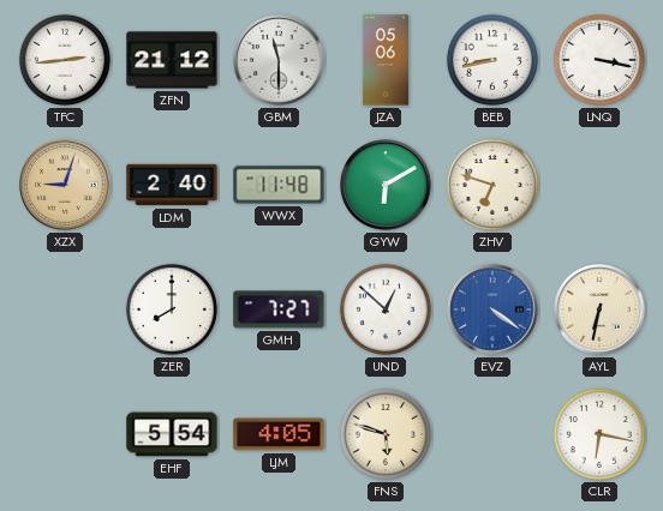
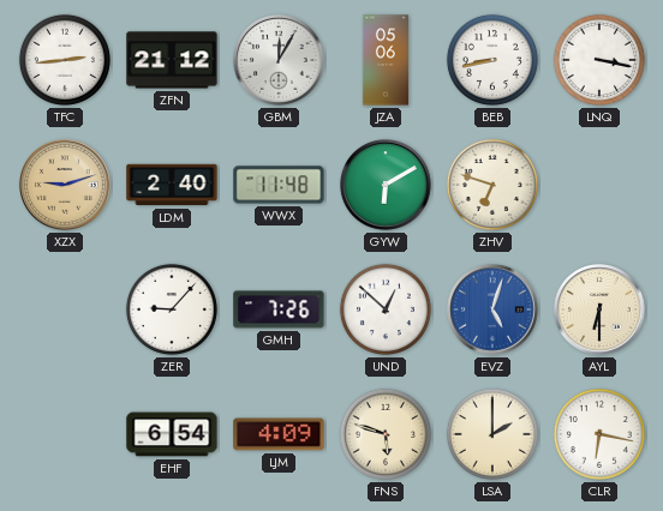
GBM: 11:30 -> 12:05 (279, 60)
XZX: 9:03 -> 9:12 (65, 185)
ZER: 8:00 -> 9:07 (172, 309)
GMH: 7:27 -> 7:26 (279, 309)
EVZ: 4:21 -> 5:03 (492, 309)
AYL: 6:32 -> 6:30 (599, 309)
EHF: 5:54 -> 6:54 (172, 434)
LJM: 4:05 -> 4:09 (279, 434)
LSA: none -> 2:00 (492, 434)
